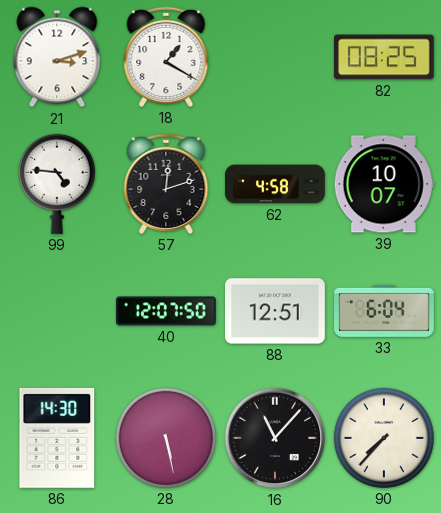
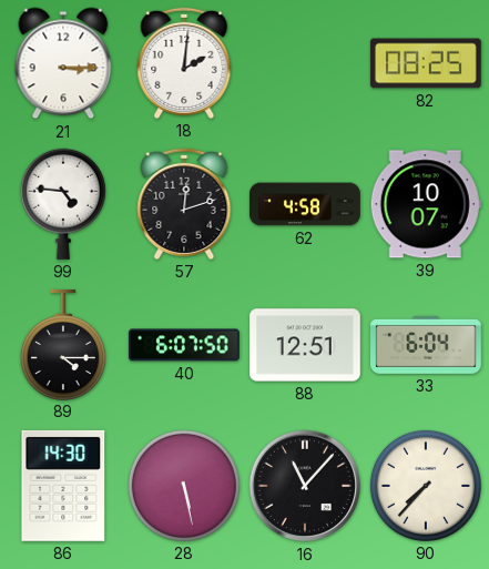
21: 3:12 -> 3:15 (63, 63)
18: 1:20 -> 2:01 (184, 63)
89: none -> 4:15 (63, 345)
40: 12:07 -> 6:07 (185, 345)
